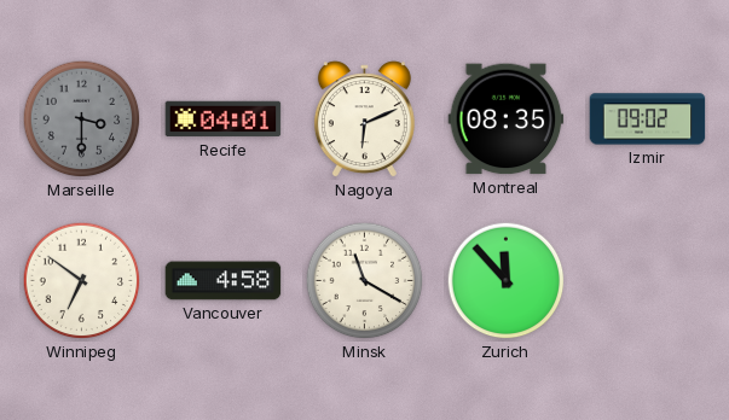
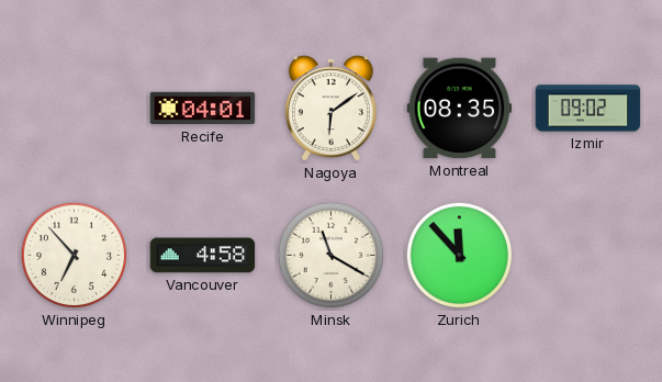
Marseille: 3:30 -> none (82, 119)
Nagoya: 6:11 -> 6:09 (330, 109)
Winnipeg: 6:51 -> 6:53 (75, 256)
